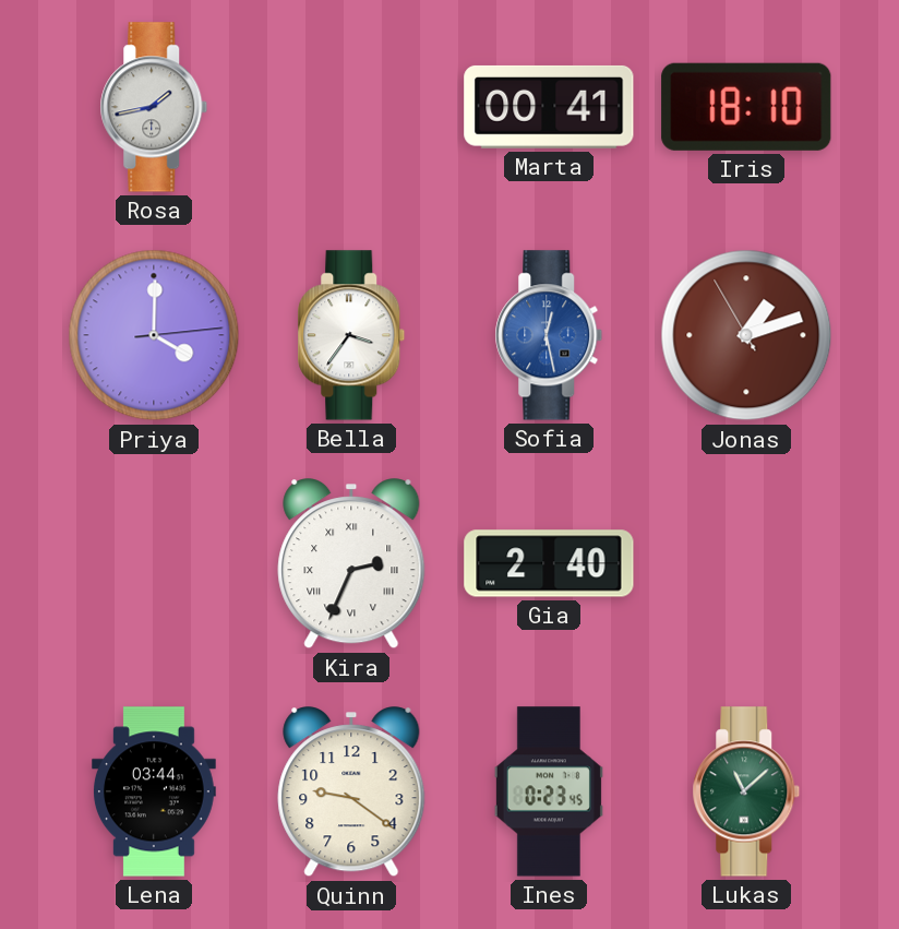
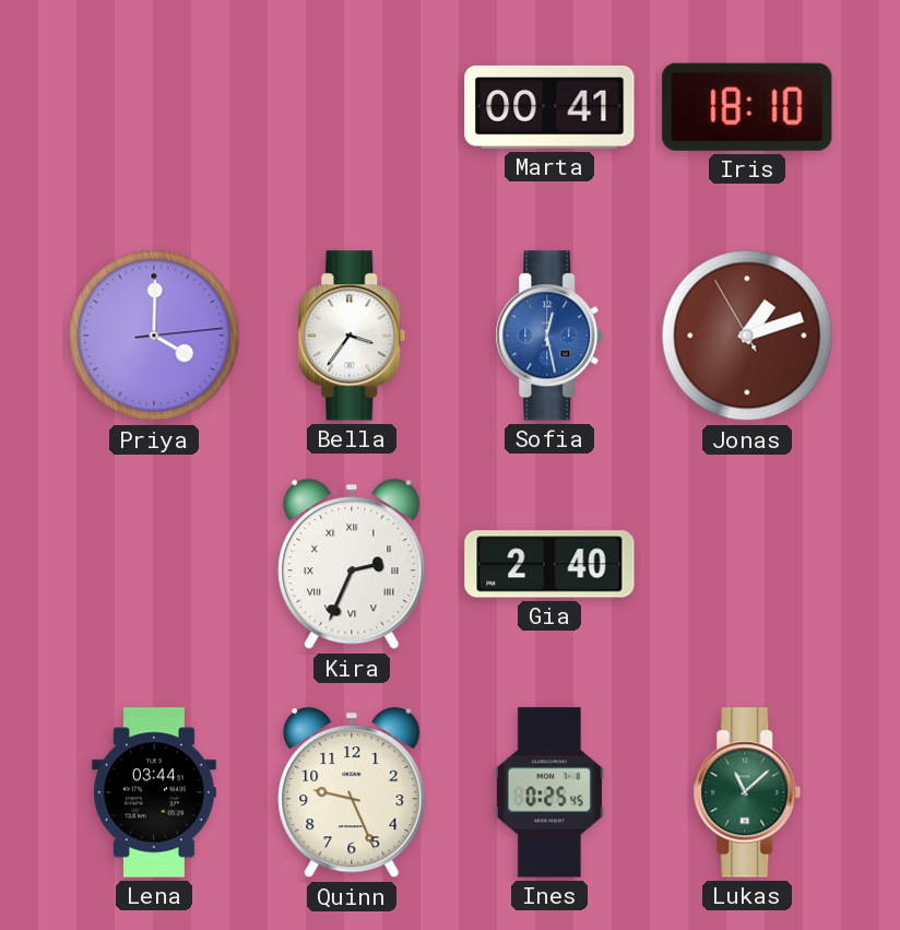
Rosa: 1:43 -> none (154, 107)
Quinn: 9:21 -> 9:26 (352, 793)
Ines: 0:23 -> 0:25 (549, 792)
